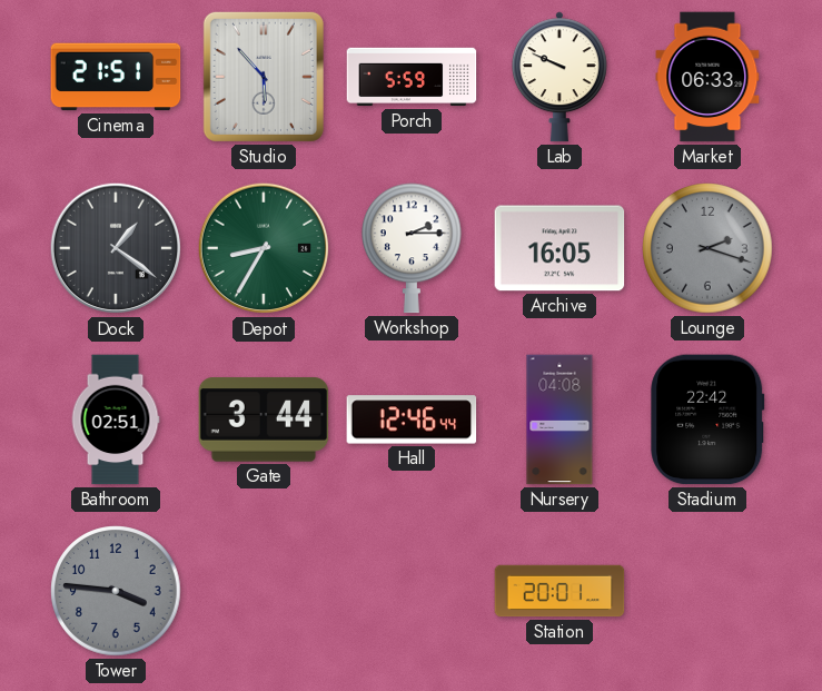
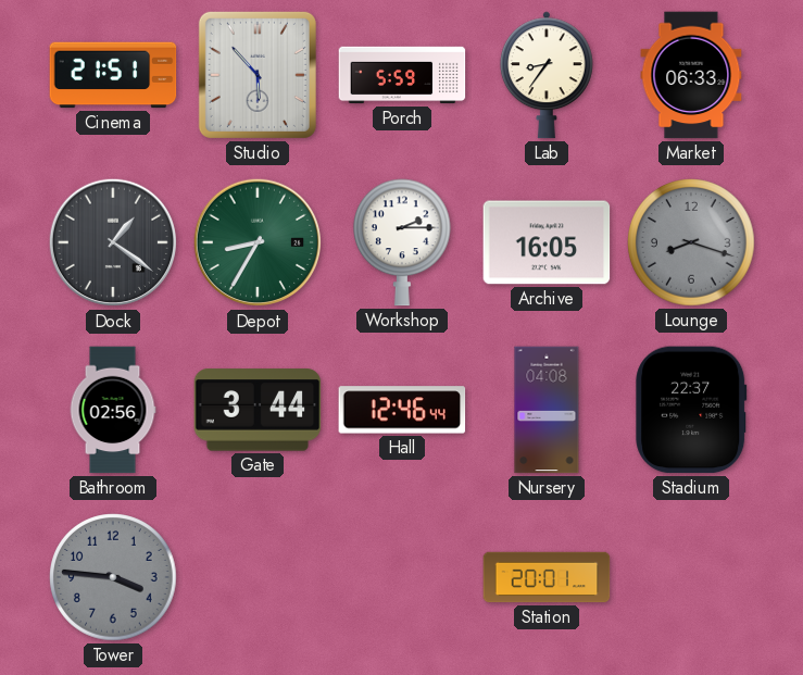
Lab: 9:49 -> 8:36 (547, 75)
Lounge: 2:18 -> 8:18 (691, 242)
Bathroom: 02:51 -> 02:56 (113, 410)
Stadium: 22:42 -> 22:37 (691, 410)
